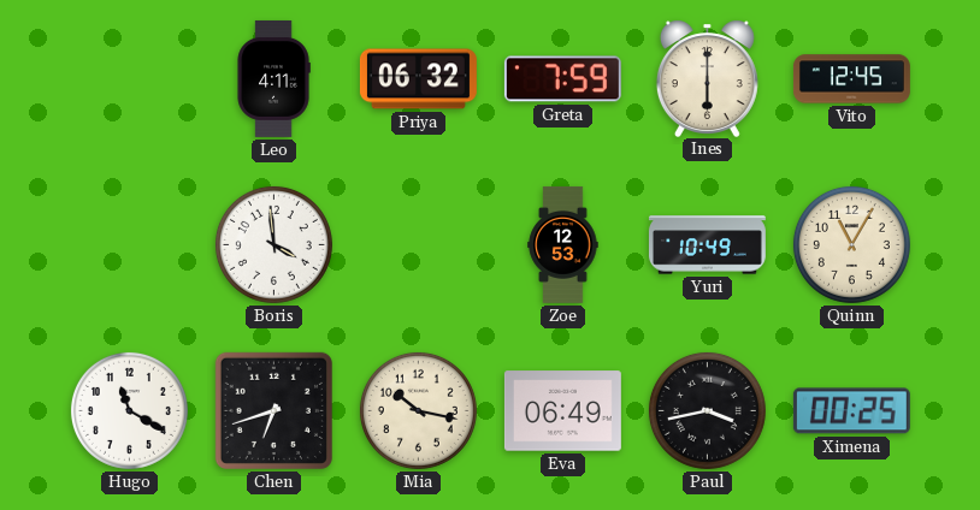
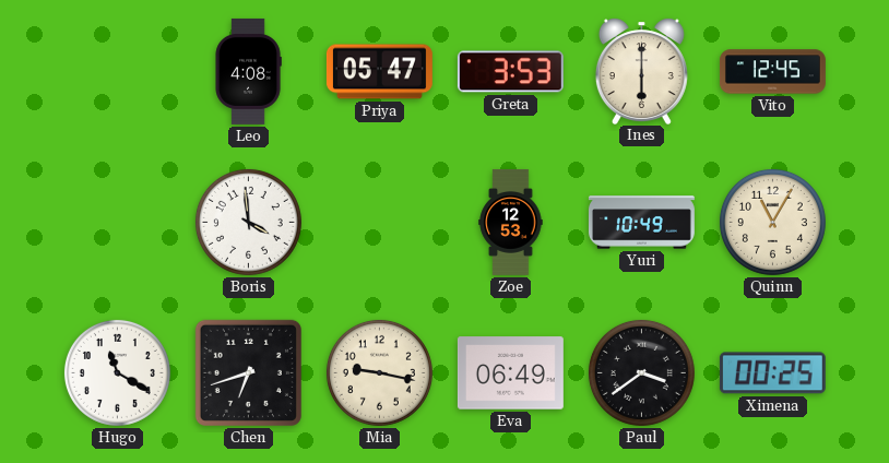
Leo: 4:11 -> 4:08 (248, 71)
Priya: 06:32 -> 05:47 (379, 72)
Greta: 7:59 -> 3:53 (510, 72)
Mia: 10:17 -> 9:17 (379, 372)
Paul: 3:43 -> 3:39 (641, 372)
